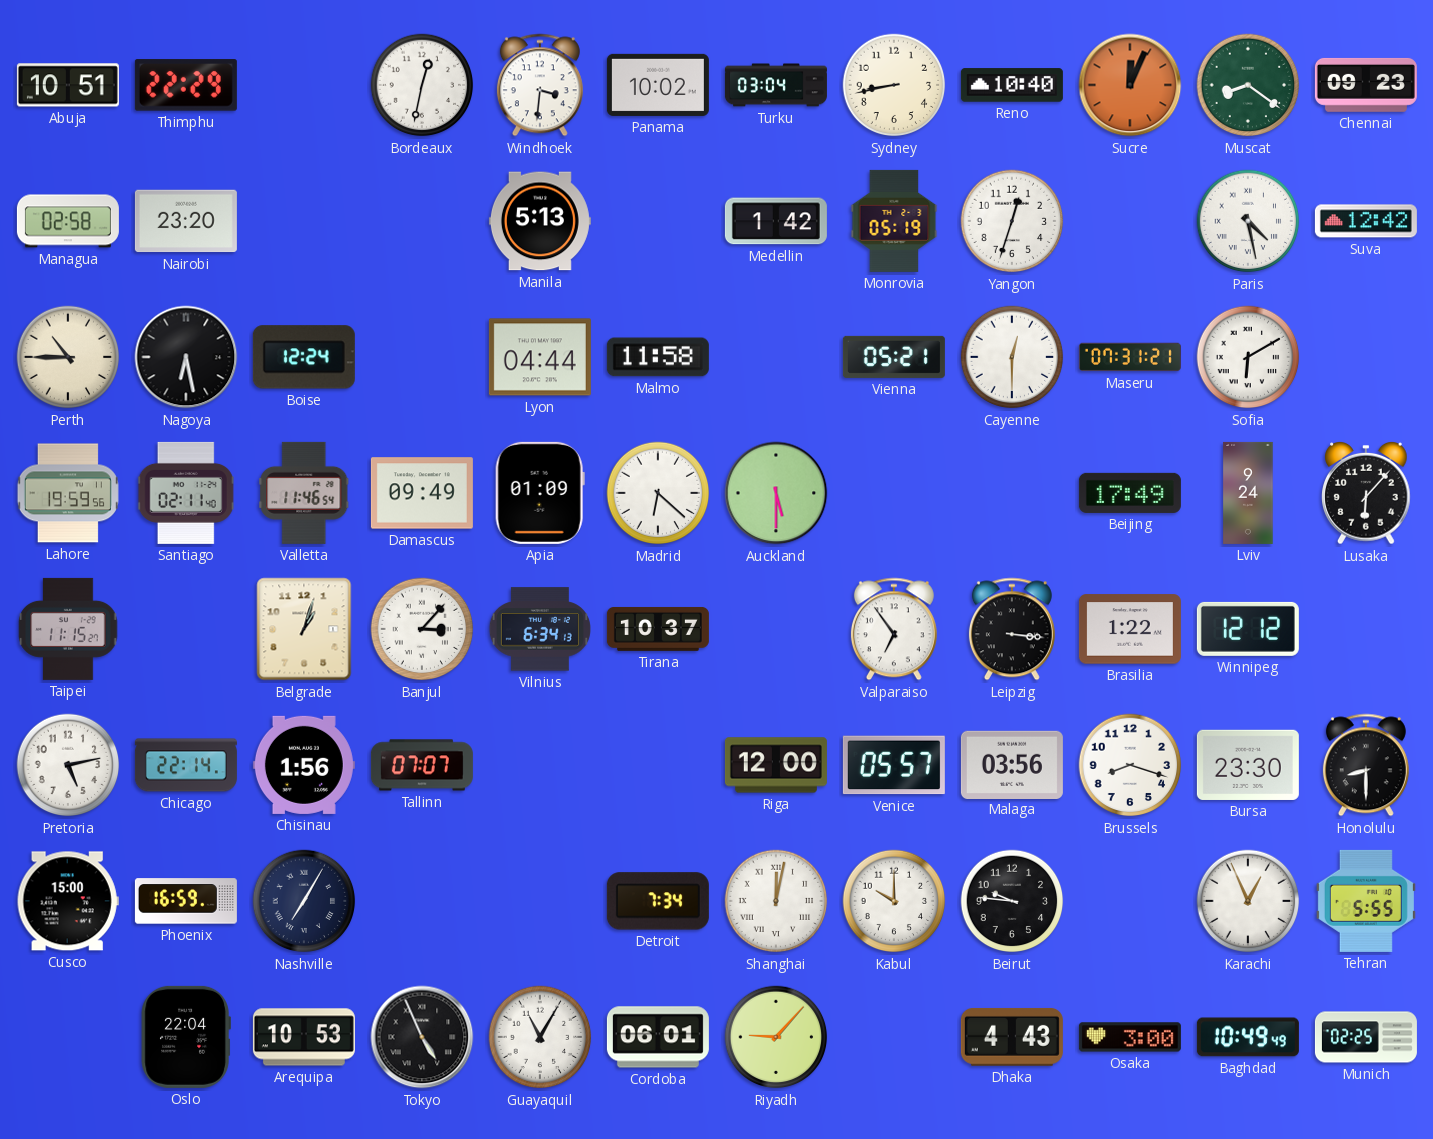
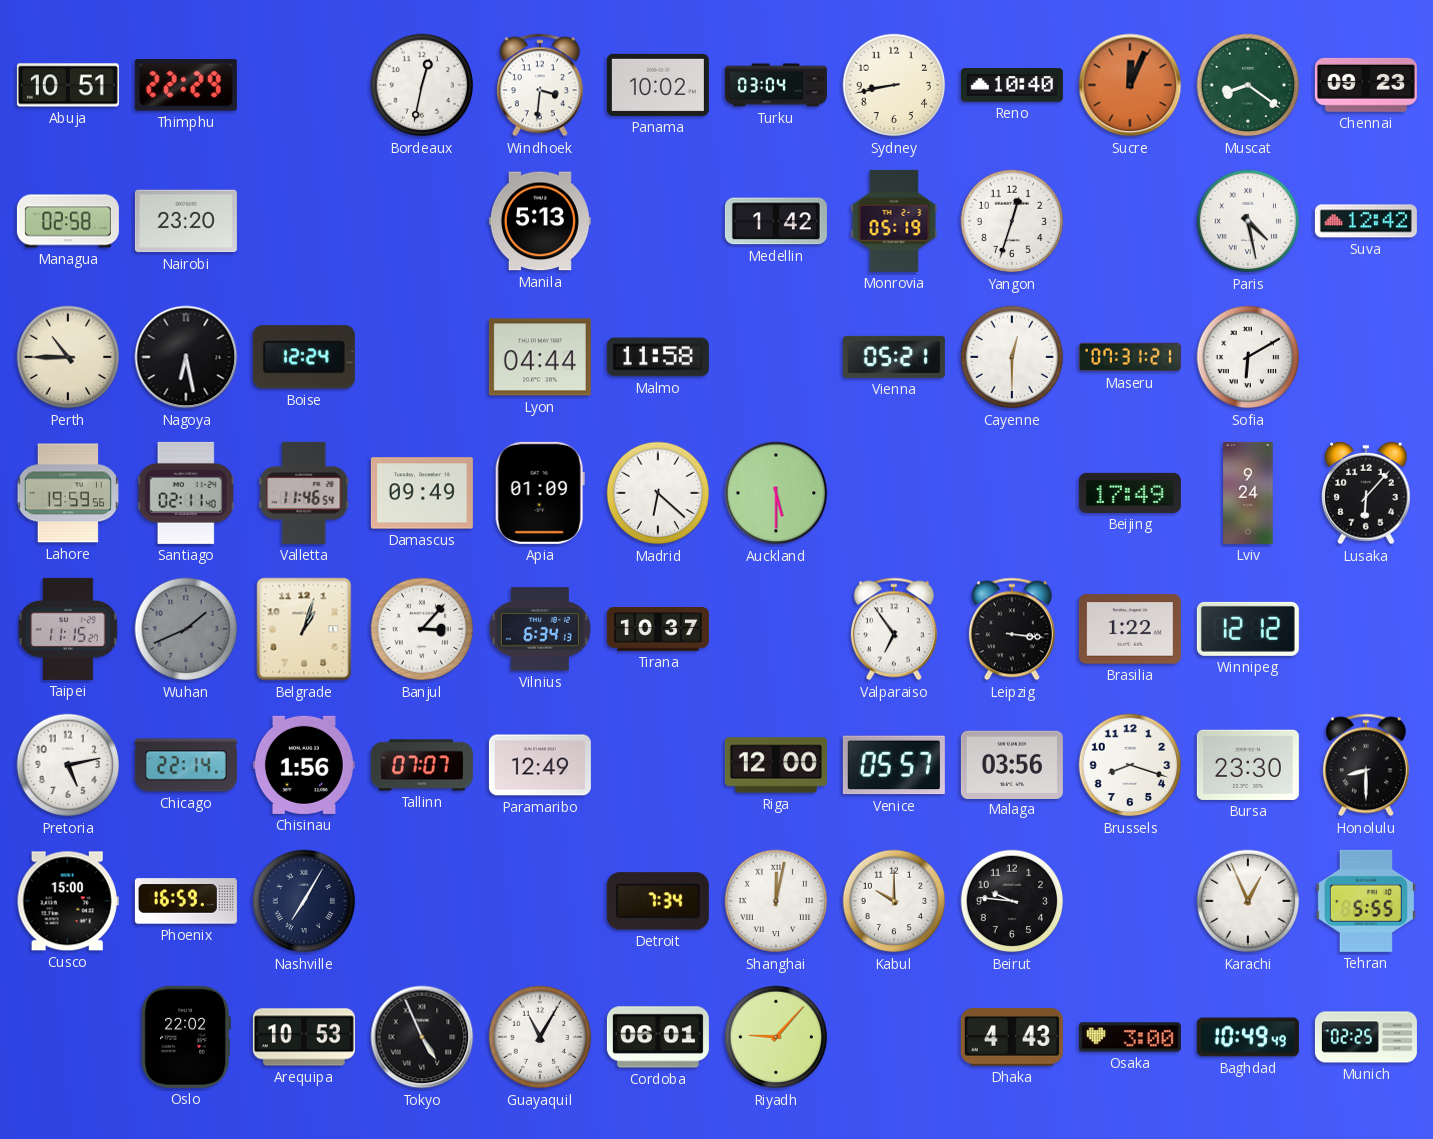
Wuhan: none -> 1:41 (186, 629)
Paramaribo: none -> 12:49 (540, 765)
Oslo: 22:04 -> 22:02 (186, 1037)
